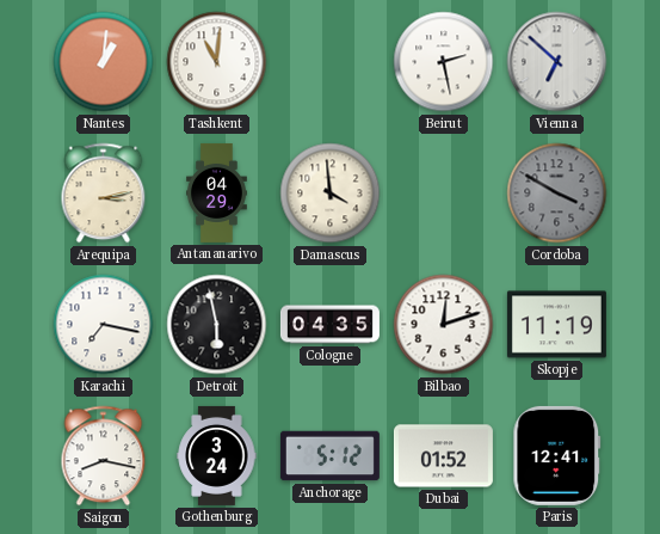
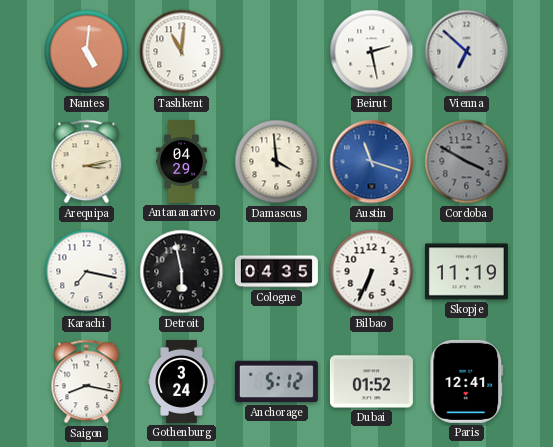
Nantes: 1:01 -> 5:01 (87, 52)
Austin: none -> 11:18 (372, 162)
Bilbao: 12:12 -> 6:34 (372, 272)
